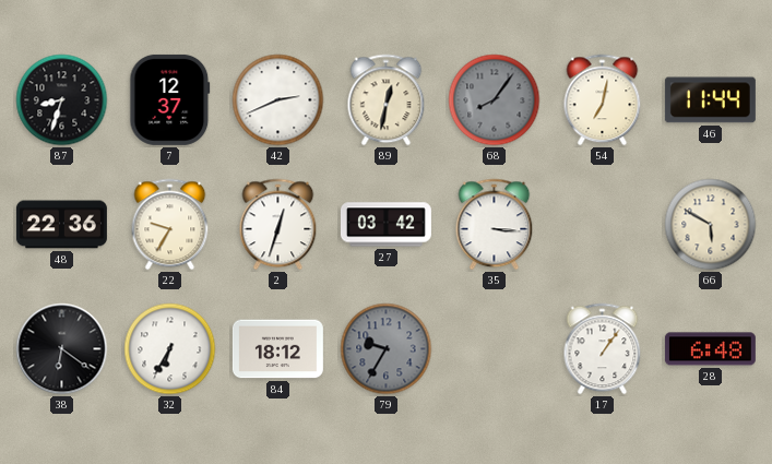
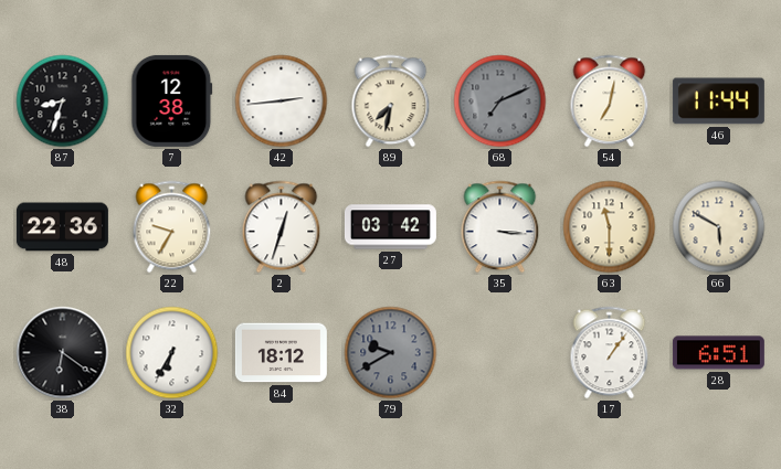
7: 12:37 -> 12:38 (172, 100)
42: 2:41 -> 2:44 (282, 102)
89: 12:32 -> 7:32 (391, 102)
68: 8:06 -> 7:11 (500, 102)
63: none -> 11:30 (610, 227)
79: 9:35 -> 9:40 (391, 353)
28: 6:48 -> 6:51 (718, 353)
